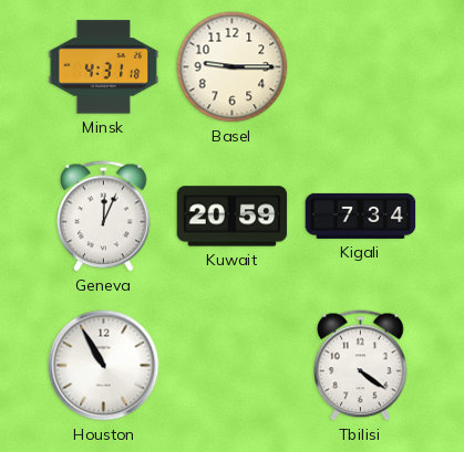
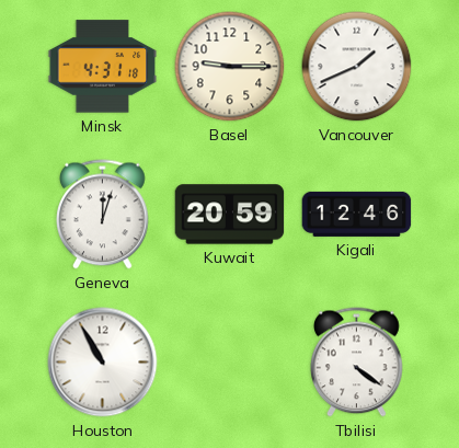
Vancouver: none -> 1:41 (357, 67)
Geneva: 12:04 -> 12:03 (103, 215)
Kigali: 7:34 -> 12:46 (357, 214)
